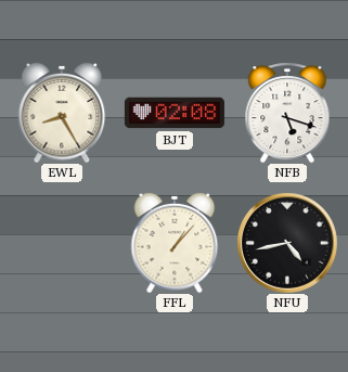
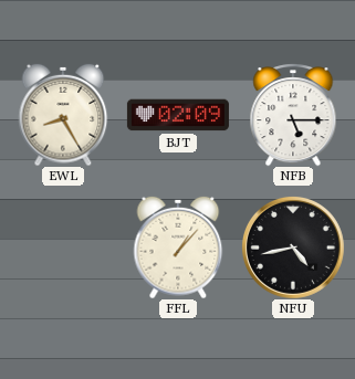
BJT: 02:08 -> 02:09 (178, 115)
NFB: 5:18 -> 5:15 (293, 115)
